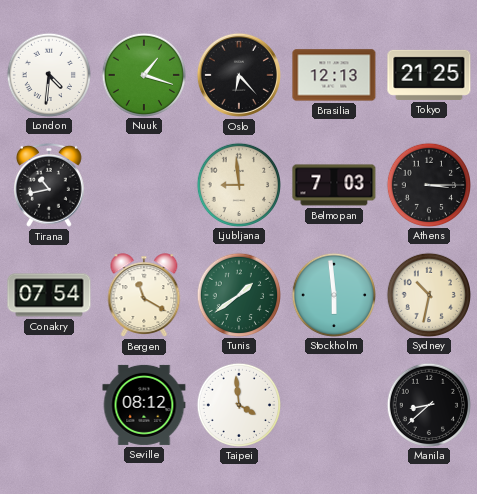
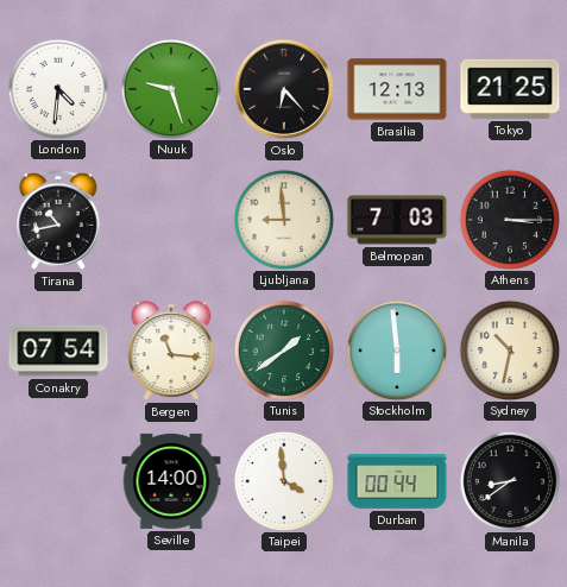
Nuuk: 1:18 -> 9:27 (170, 88)
Bergen: 11:20 -> 11:16 (171, 351)
Seville: 08:12 -> 14:00 (171, 481)
Durban: none -> 00:44 (397, 482)
Manila: 8:38 -> 8:39 (509, 480)
